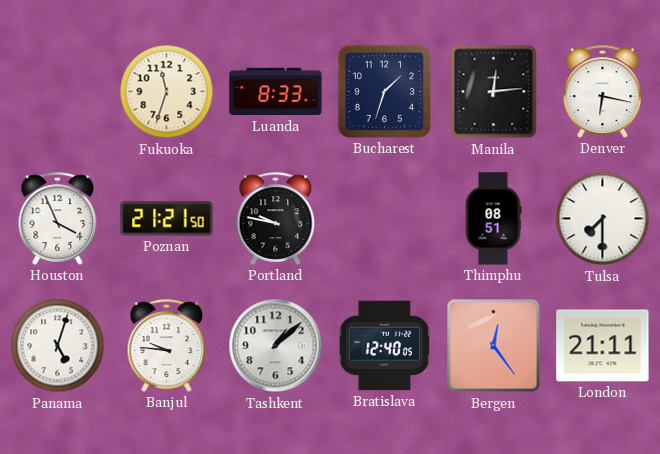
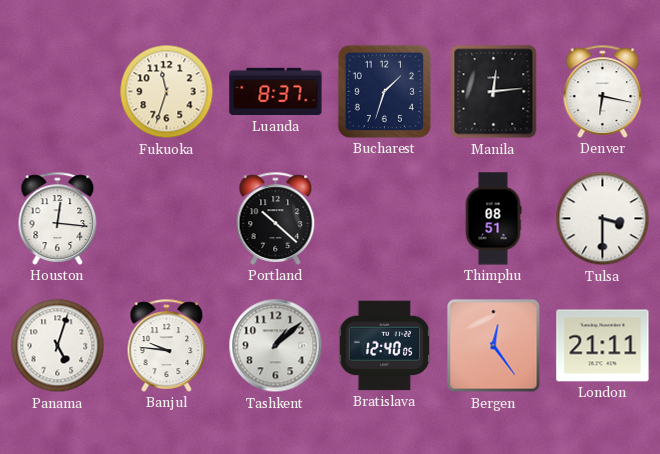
Luanda: 8:33 -> 8:37 (276, 92)
Houston: 3:56 -> 12:16 (58, 218)
Poznan: 21:21 -> none (167, 219)
Portland: 9:47 -> 10:22 (276, 218)
Tulsa: 7:30 -> 3:30 (603, 219)
